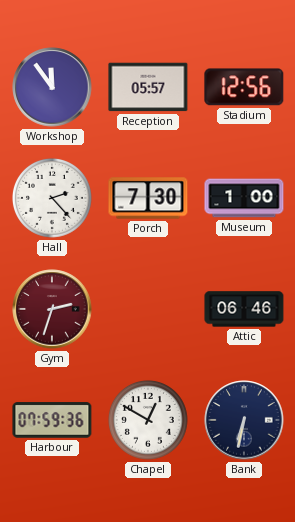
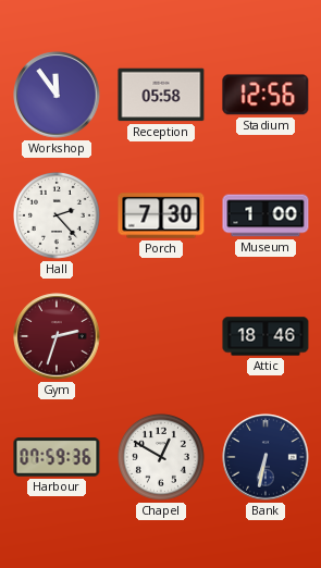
Reception: 05:57 -> 05:58 (161, 95)
Attic: 06:46 -> 18:46 (266, 336)
